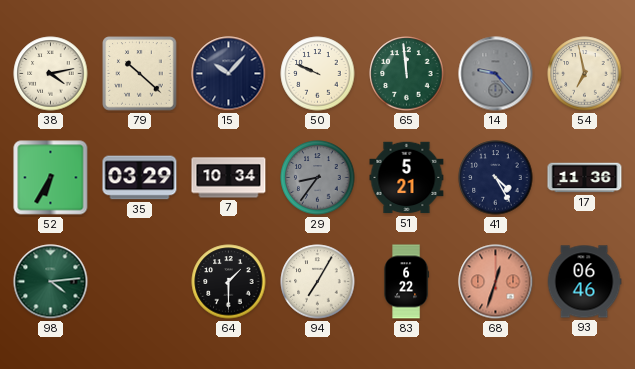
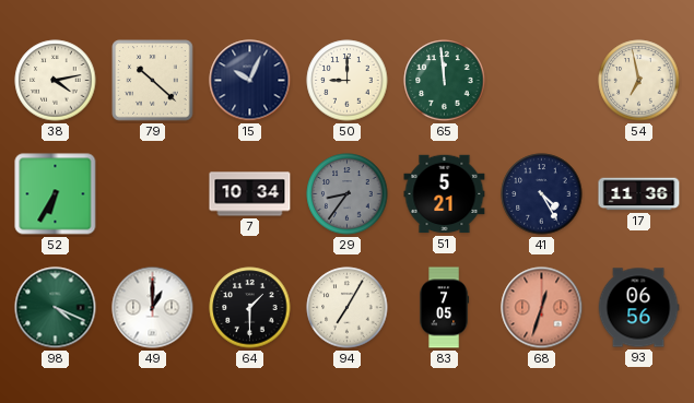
15: 10:07 -> 10:04 (250, 81)
50: 9:49 -> 9:00 (348, 81)
14: 9:23 -> none (496, 74)
35: 03:29 -> none (140, 178)
98: 4:14 -> 4:19 (56, 308)
49: none -> 1:00 (153, 308)
83: 6:22 -> 7:05 (445, 308)
93: 06:46 -> 06:56 (638, 308)
